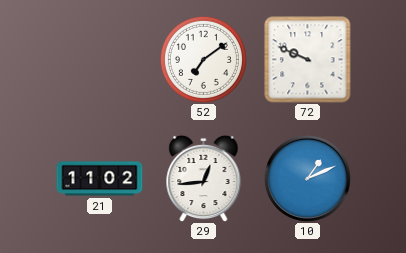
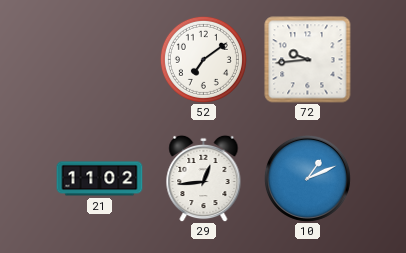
72: 9:49 -> 9:44 (308, 60)
